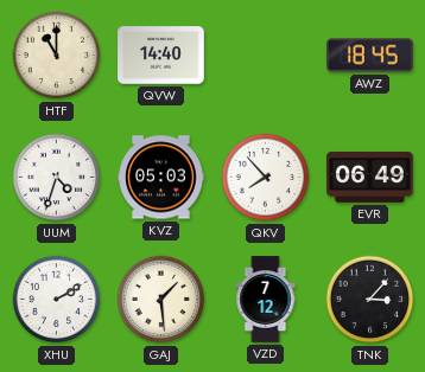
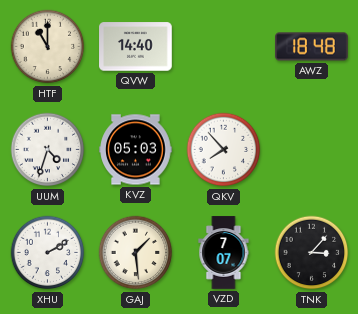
AWZ: 18:45 -> 18:48 (312, 47)
EVR: 06:49 -> none (370, 177)
VZD: 7:12 -> 7:07 (224, 253)
